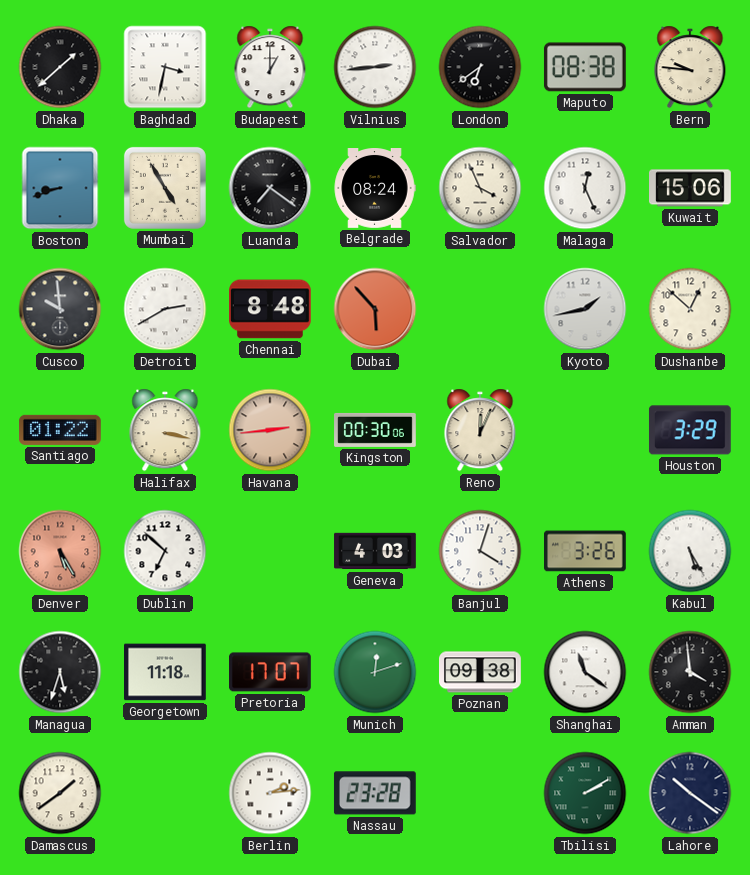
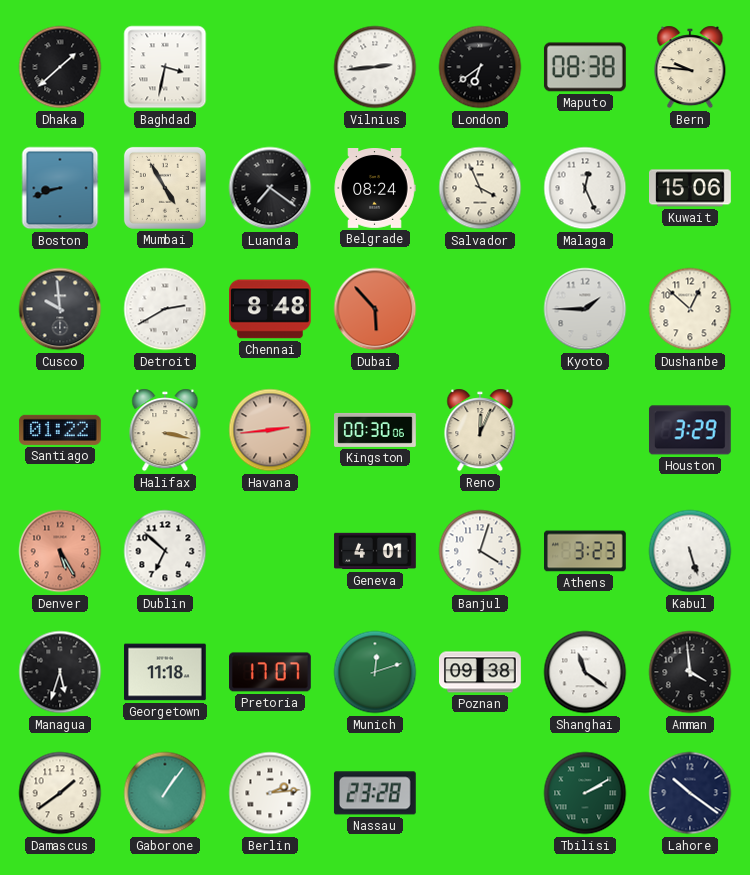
Budapest: 1:00 -> none (270, 67)
Kyoto: 1:43 -> 1:45 (585, 309)
Geneva: 4:03 -> 4:01 (375, 551)
Athens: 3:26 -> 3:23 (586, 551)
Kabul: 5:25 -> 5:27 (690, 551)
Gaborone: none -> 1:06 (165, 793)
